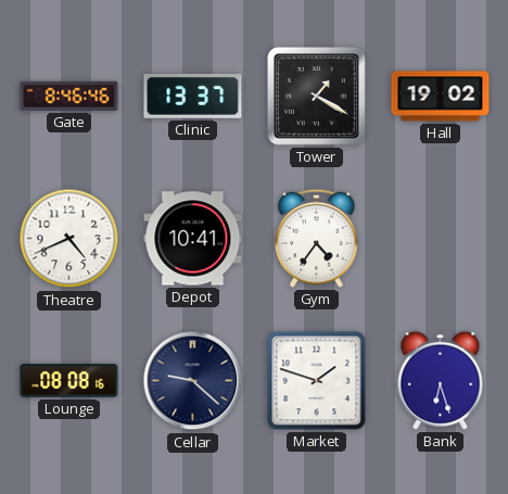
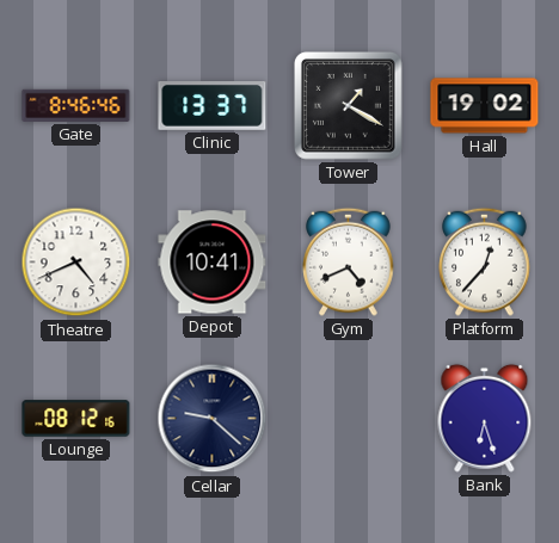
Gym: 4:36 -> 4:41 (349, 261)
Platform: none -> 12:37 (485, 261)
Lounge: 08:08 -> 08:12 (76, 419)
Market: 1:48 -> none (317, 381)
